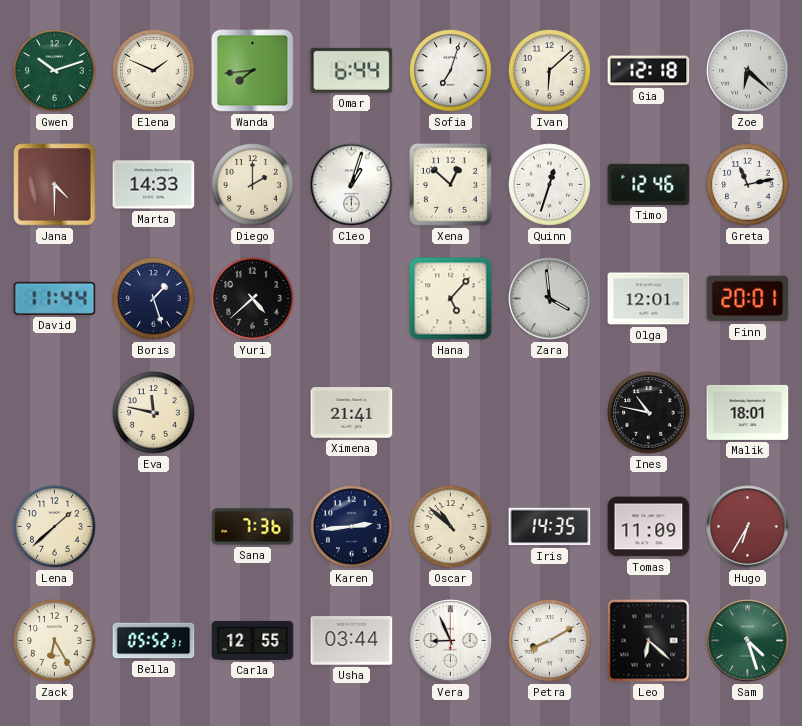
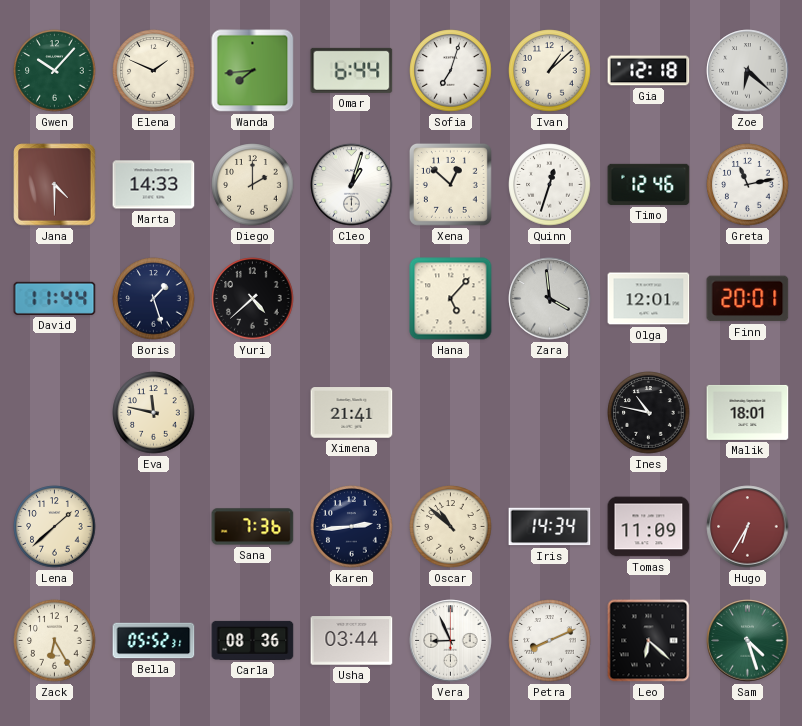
Gwen: 10:12 -> 10:07 (55, 71)
Ivan: 6:08 -> 1:08 (550, 71)
Iris: 14:35 -> 14:34 (550, 527)
Carla: 12:55 -> 08:36 (253, 640)
Petra: 8:10 -> 8:11 (550, 641)
